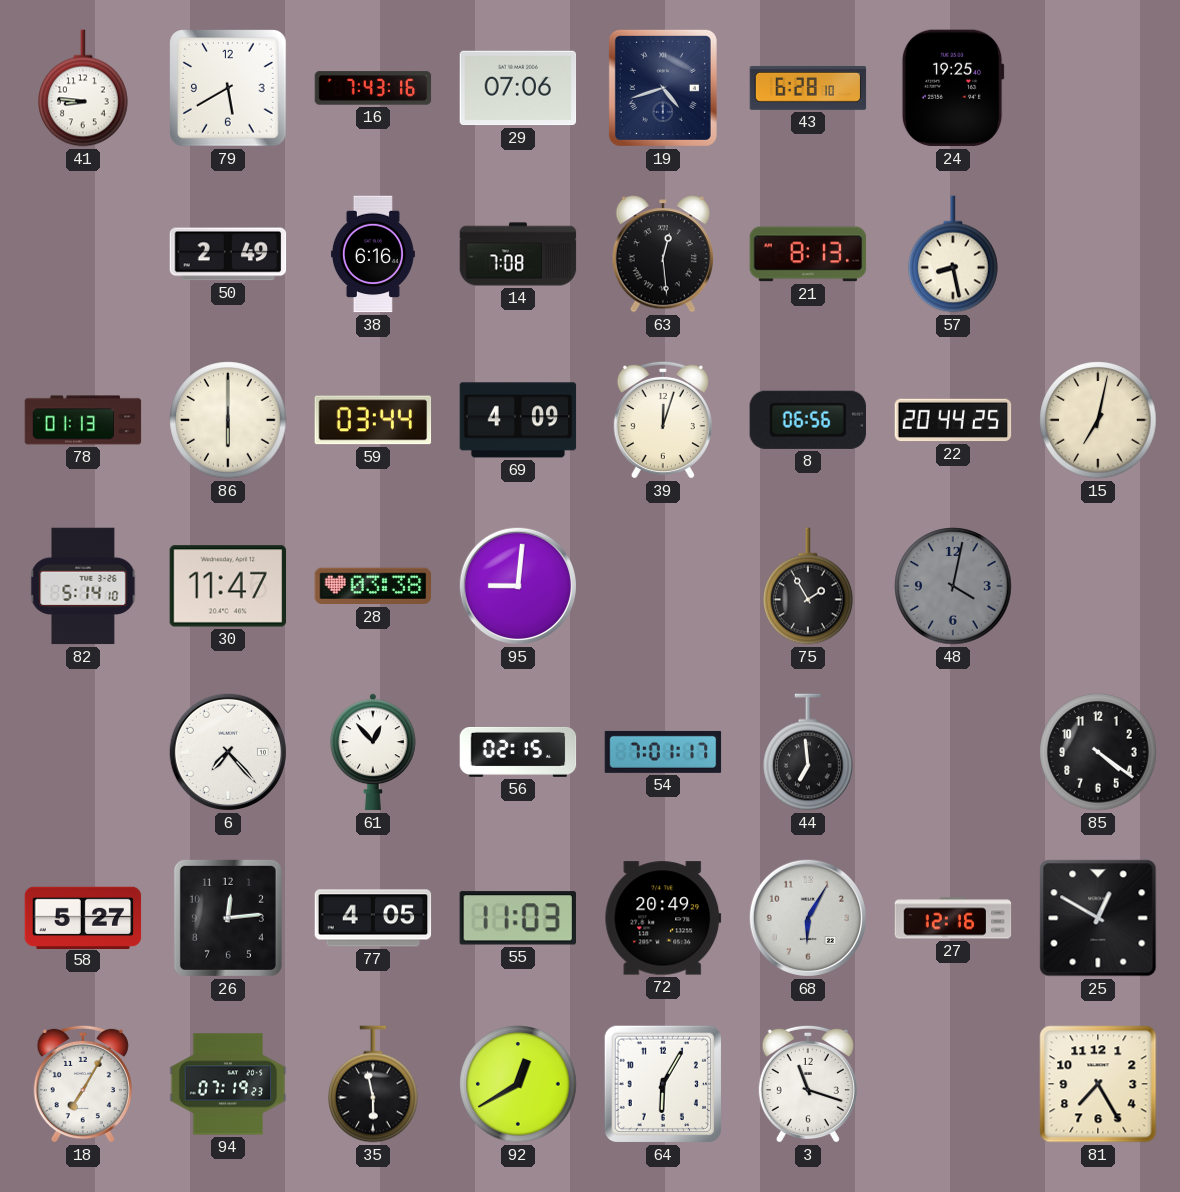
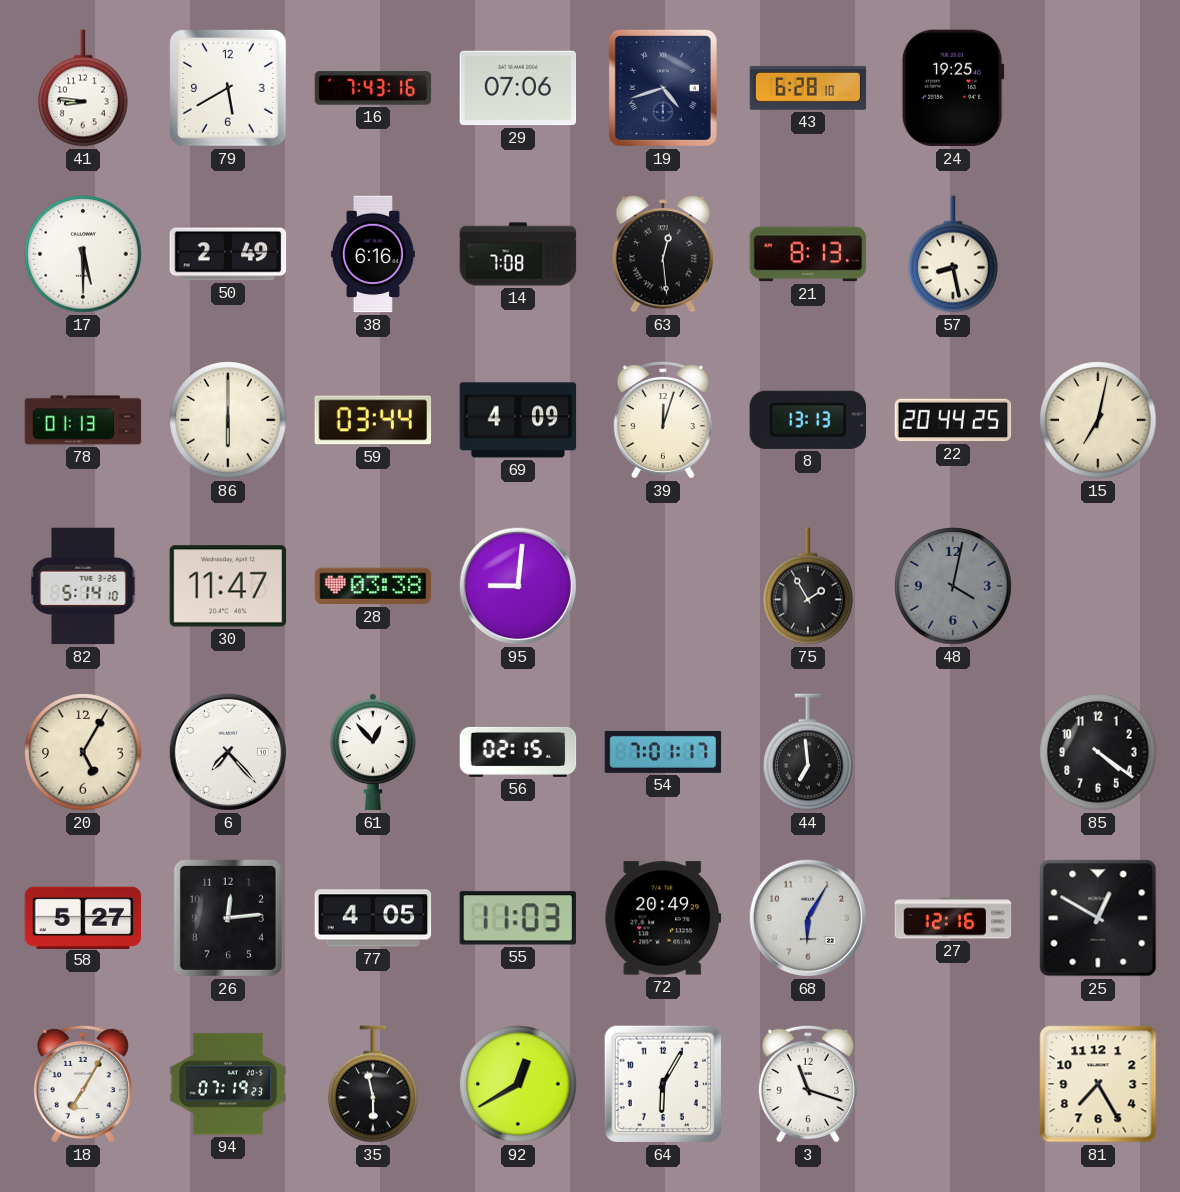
17: none -> 5:30 (83, 254)
8: 06:56 -> 13:13 (808, 420)
20: none -> 5:05 (83, 752)
